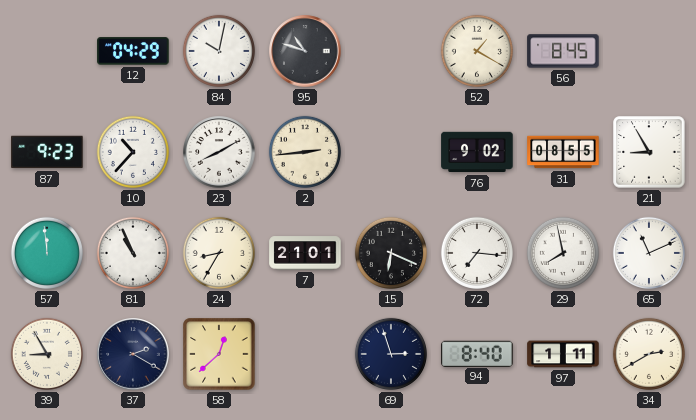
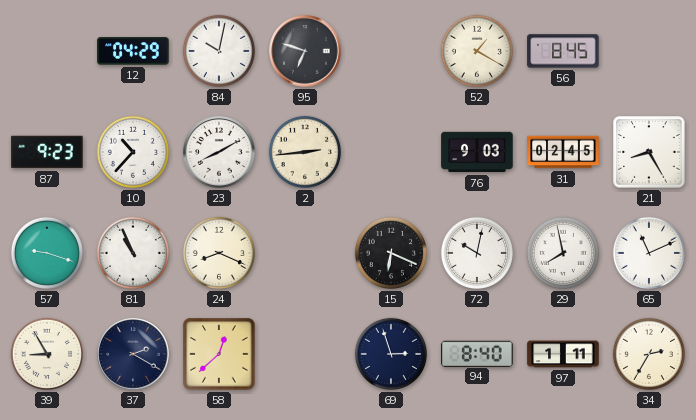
95: 10:48 -> 6:48 (305, 51)
76: 9:02 -> 9:03 (477, 152)
31: 08:55 -> 02:45 (563, 152)
21: 8:55 -> 8:25 (649, 152)
57: 11:59 -> 9:18 (47, 253)
24: 8:35 -> 8:19 (219, 253)
7: 21:01 -> none (305, 253)
72: 7:16 -> 10:02 (477, 253)
34: 2:40 -> 2:35 (649, 354)
